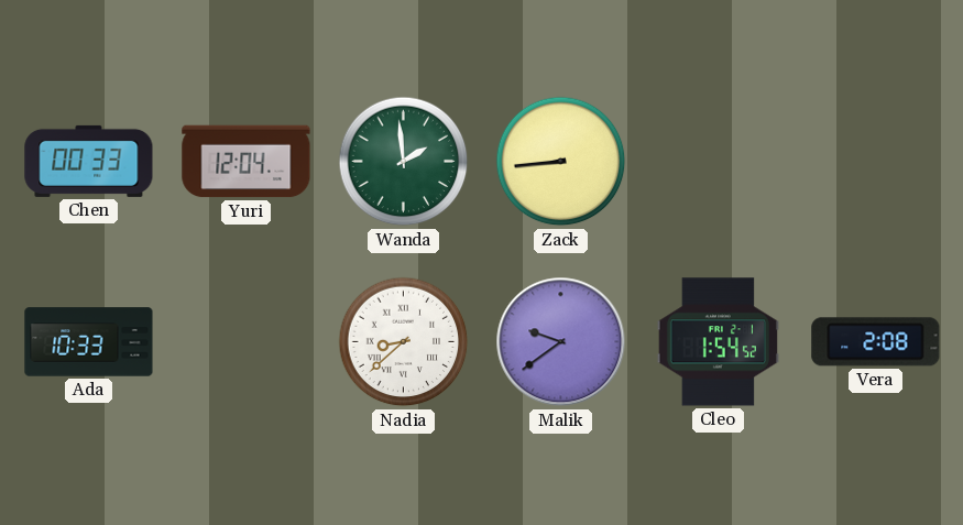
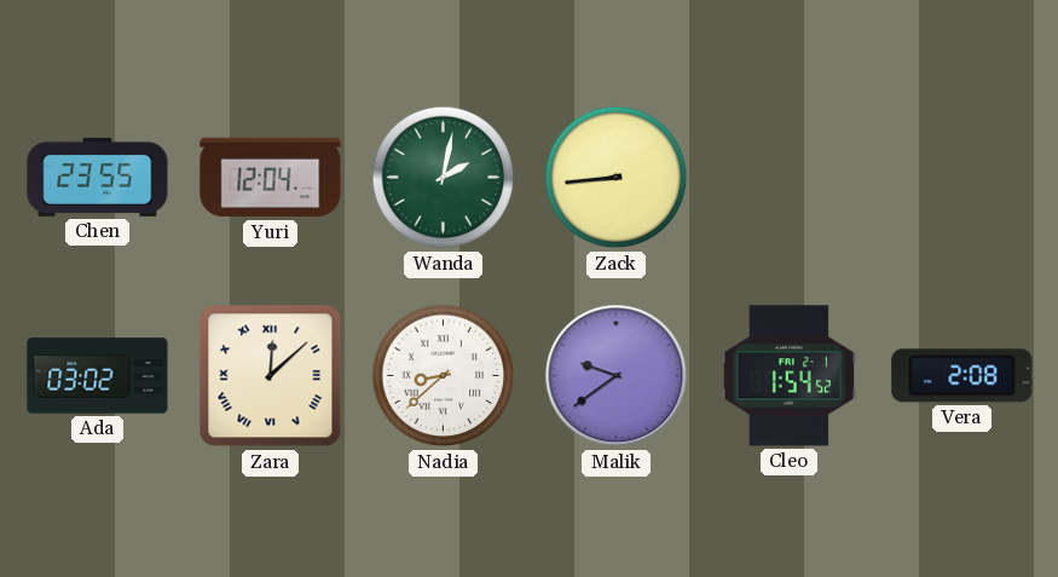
Chen: 00:33 -> 23:55 (98, 177)
Wanda: 1:59 -> 2:02 (444, 178)
Ada: 10:33 -> 03:02 (98, 376)
Zara: none -> 12:08 (271, 376)
